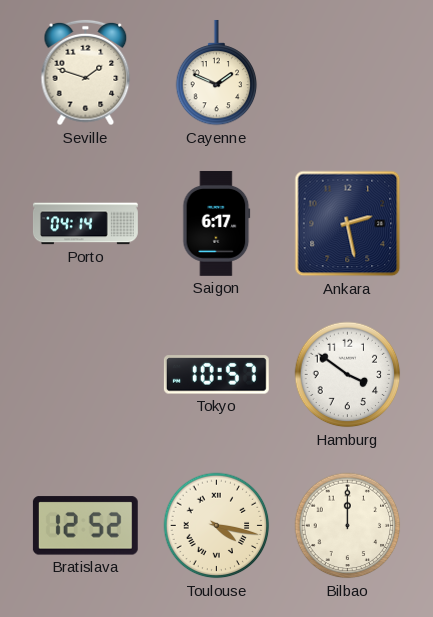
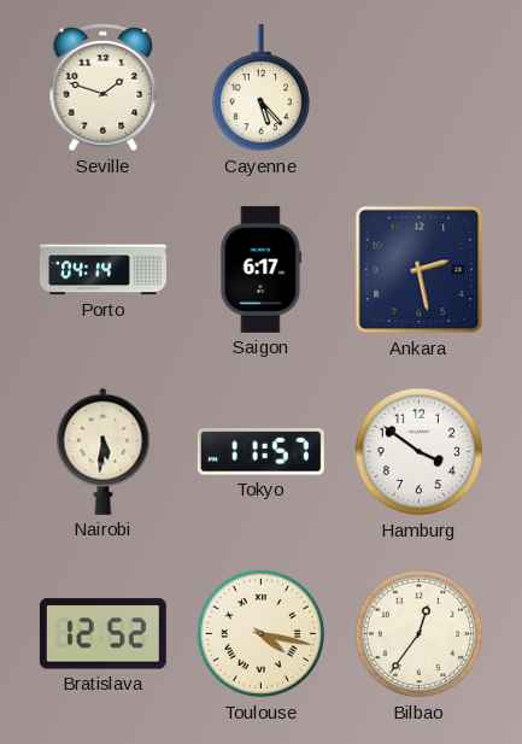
Cayenne: 1:49 -> 5:23 (262, 88)
Nairobi: none -> 5:31 (104, 451)
Tokyo: 10:57 -> 11:57 (260, 452)
Bilbao: 12:00 -> 12:36 (420, 634)
